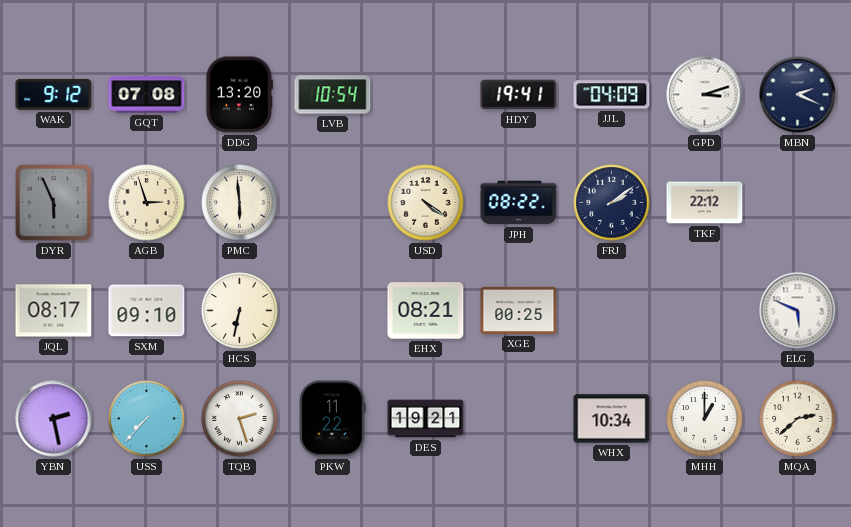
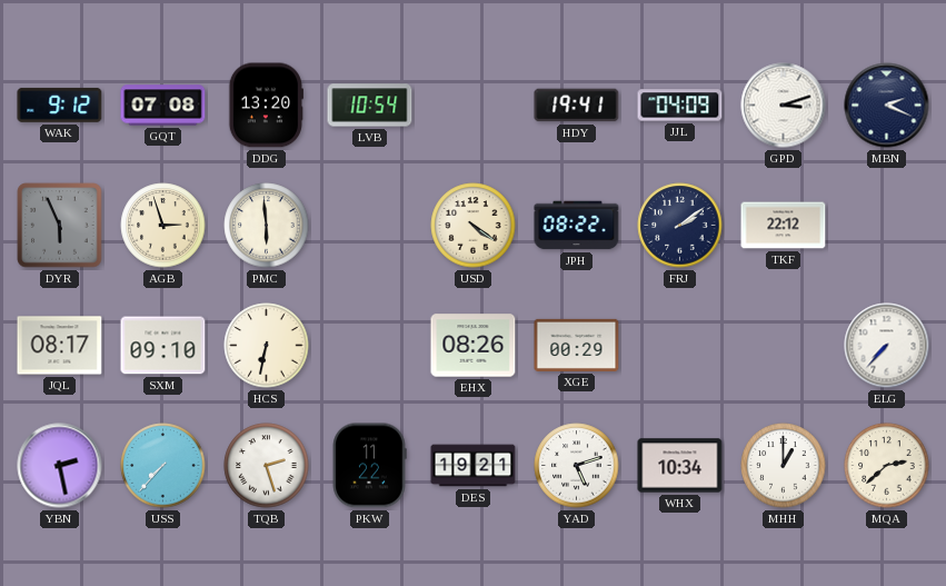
EHX: 08:21 -> 08:26 (474, 346)
XGE: 00:25 -> 00:29 (577, 345)
ELG: 5:49 -> 7:37 (887, 346)
YAD: none -> 5:12 (577, 466)
